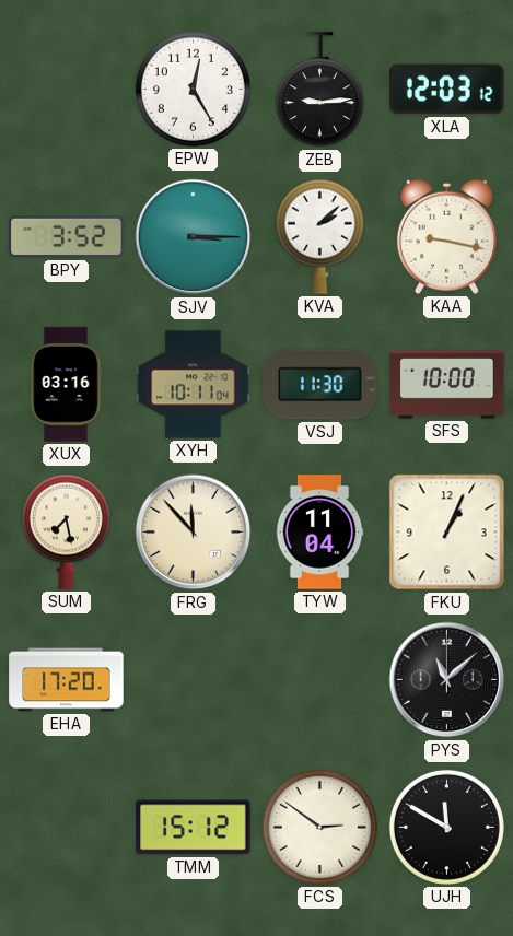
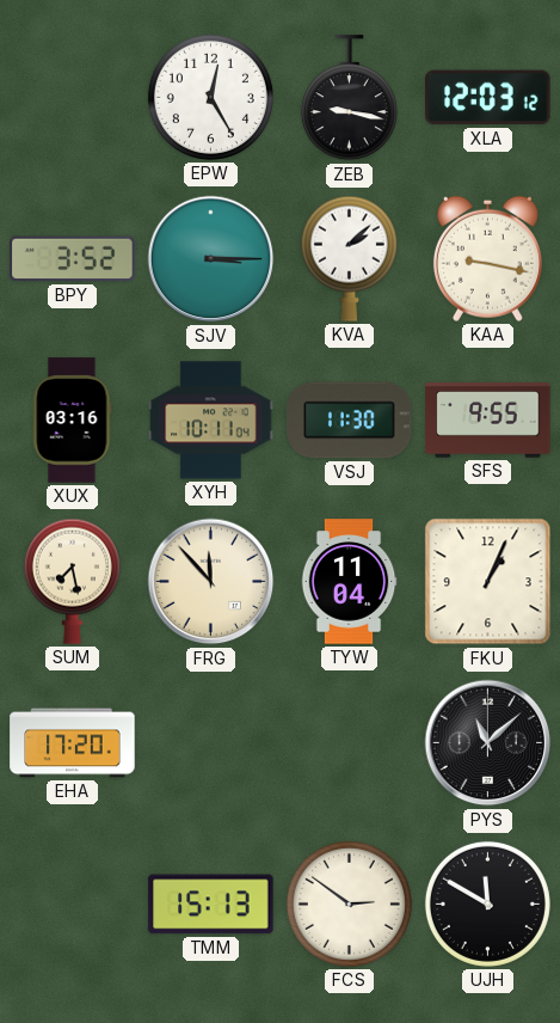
ZEB: 9:14 -> 9:17 (349, 98)
SFS: 10:00 -> 9:55 (488, 421)
TMM: 15:12 -> 15:13 (211, 905)
